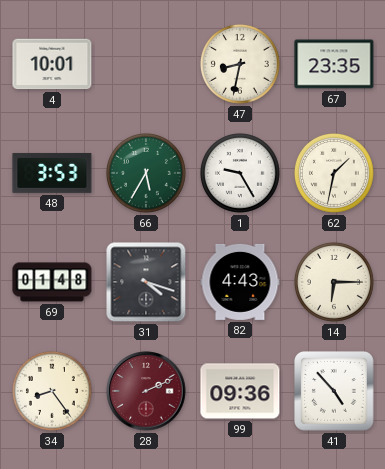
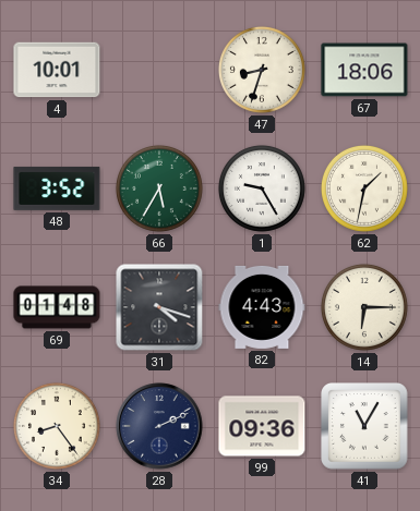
47: 8:32 -> 8:33 (262, 70)
67: 23:35 -> 18:06 (364, 70)
48: 3:53 -> 3:52 (57, 188)
28 dial: burgundy -> navy (159, 426)
41: 4:53 -> 11:05 (364, 426)
